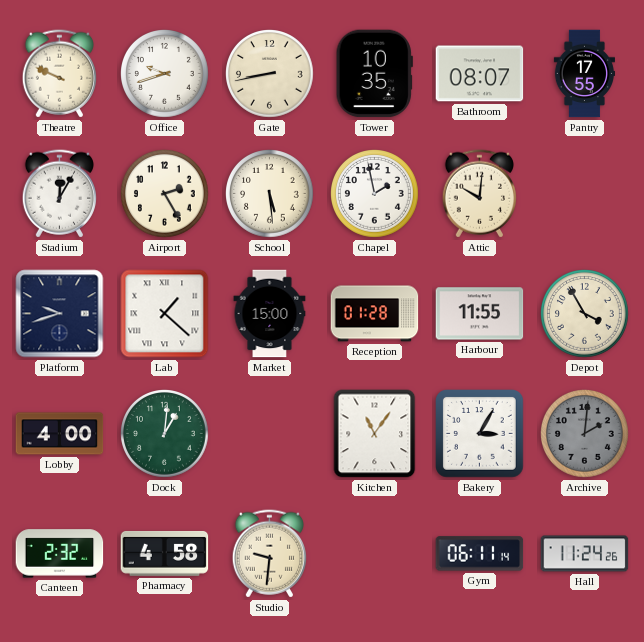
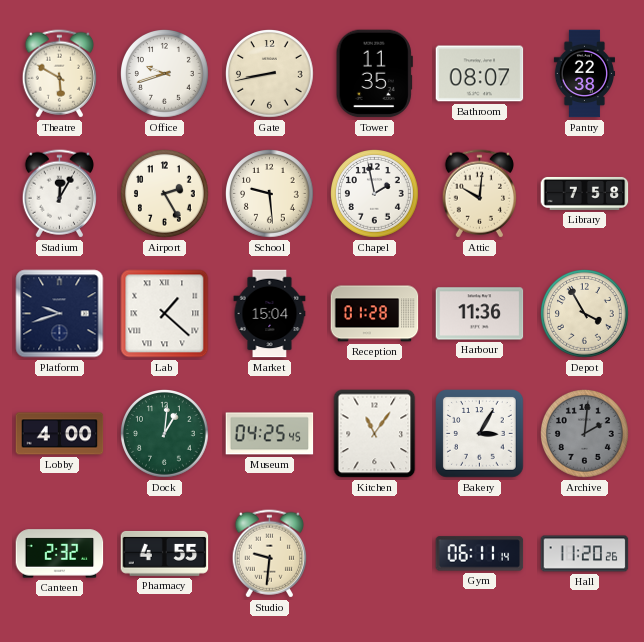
Theatre: 9:49 -> 5:50 (59, 74)
Tower: 10:35 -> 11:35 (374, 74)
Pantry: 17:55 -> 22:38 (584, 74)
School: 5:29 -> 9:29 (270, 194)
Library: none -> 7:58 (585, 193)
Market: 15:00 -> 15:04 (270, 314)
Harbour: 11:55 -> 11:36 (480, 314)
Museum: none -> 04:25 (270, 434)
Pharmacy: 4:58 -> 4:55 (165, 554)
Hall: 11:24 -> 11:20 (585, 554)
